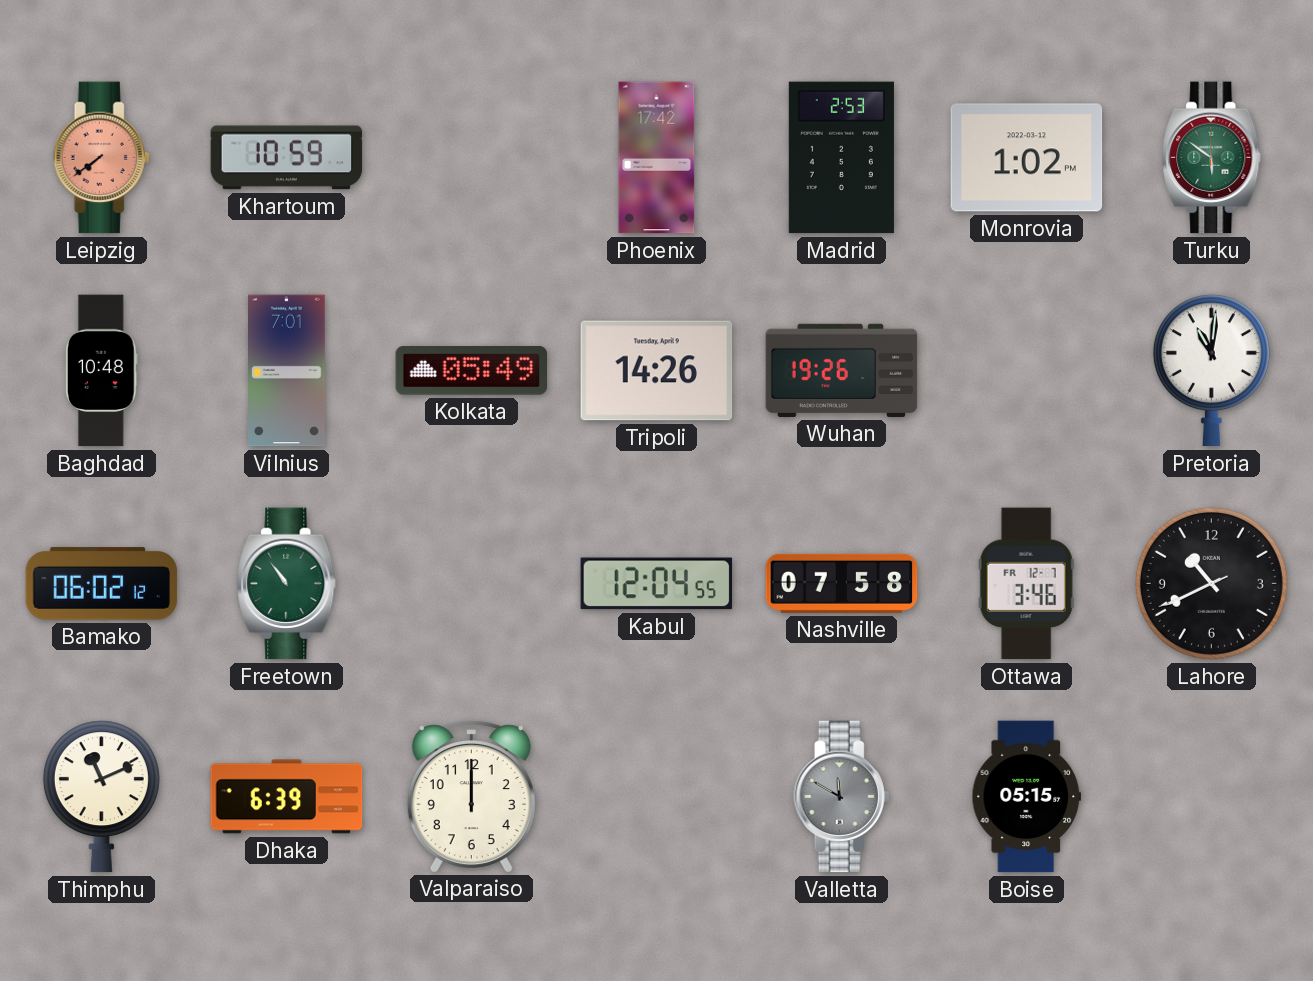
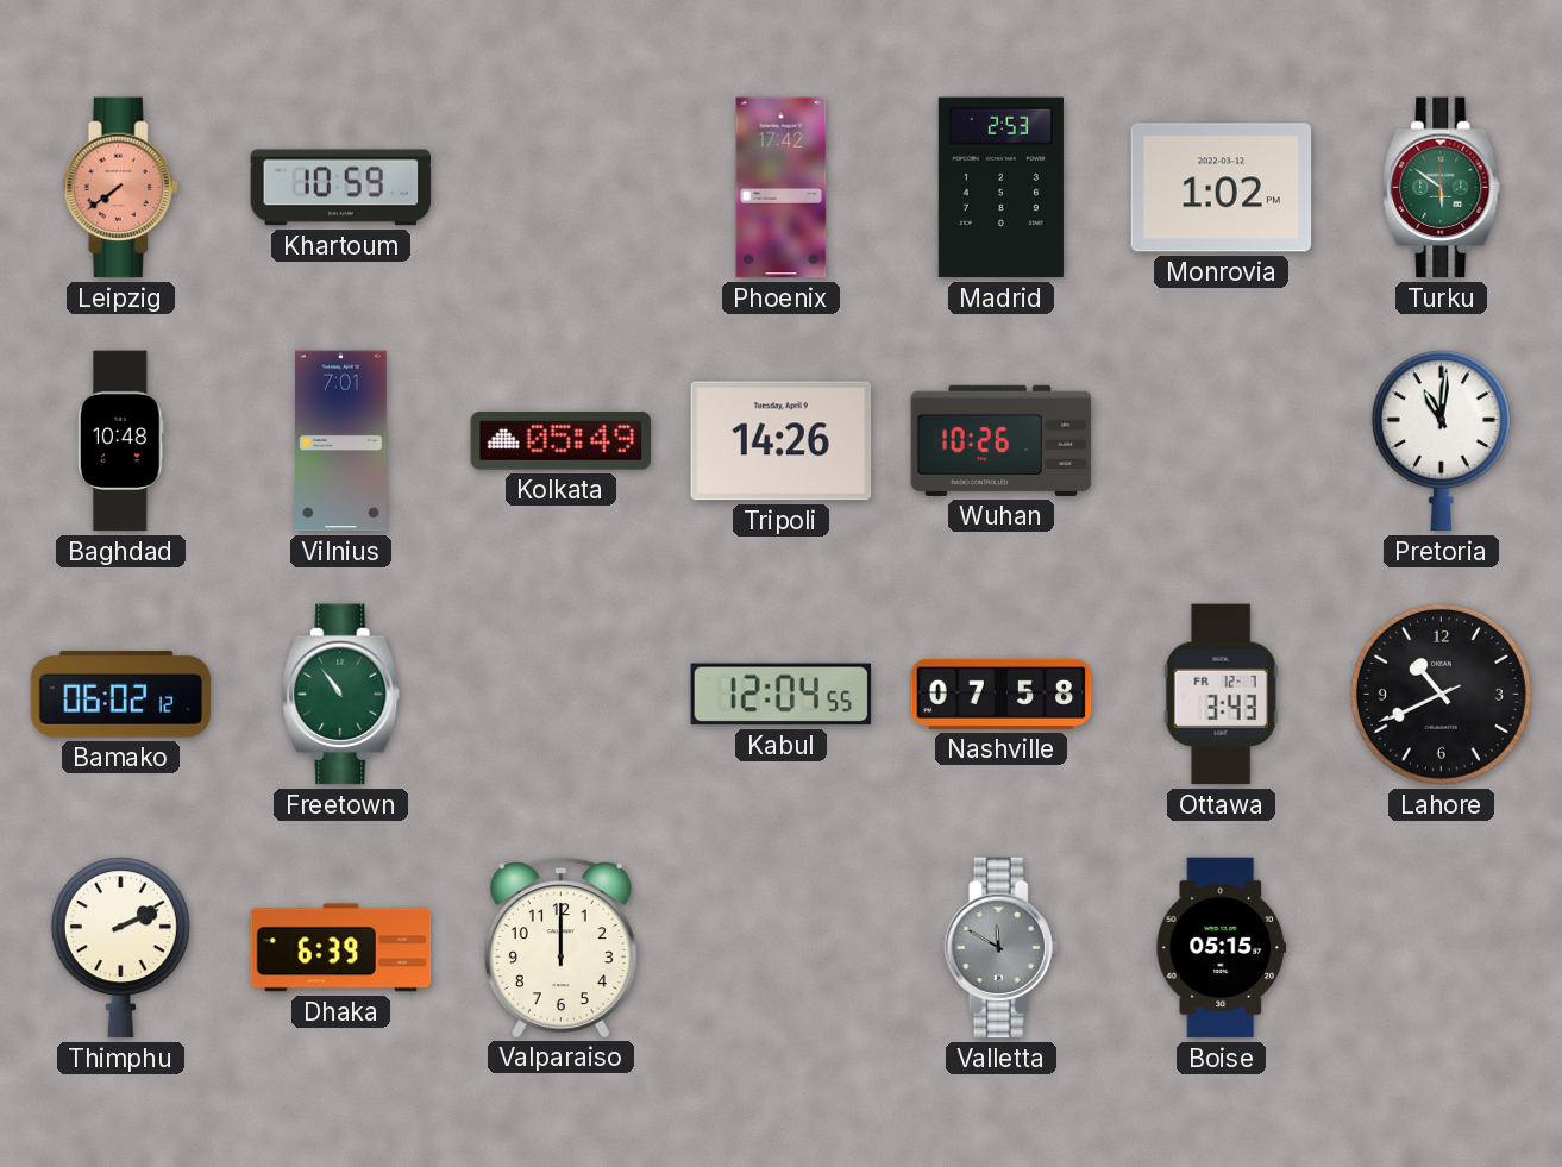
Wuhan: 19:26 -> 10:26 (1002, 440)
Ottawa: 3:46 -> 3:43 (1221, 695)
Thimphu: 11:11 -> 2:11 (120, 948)
